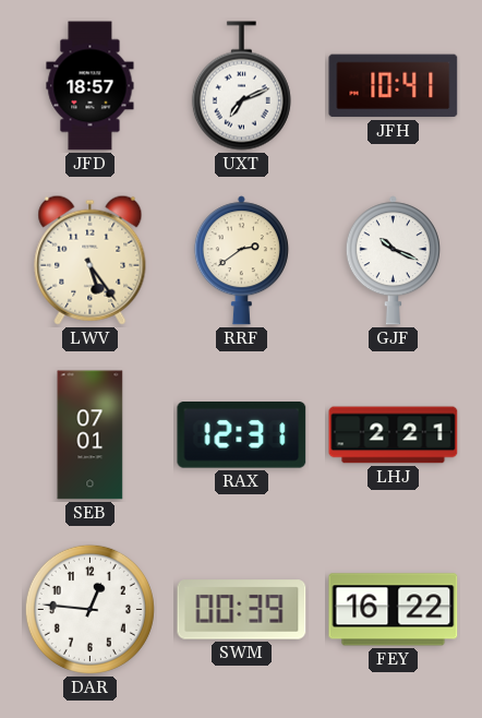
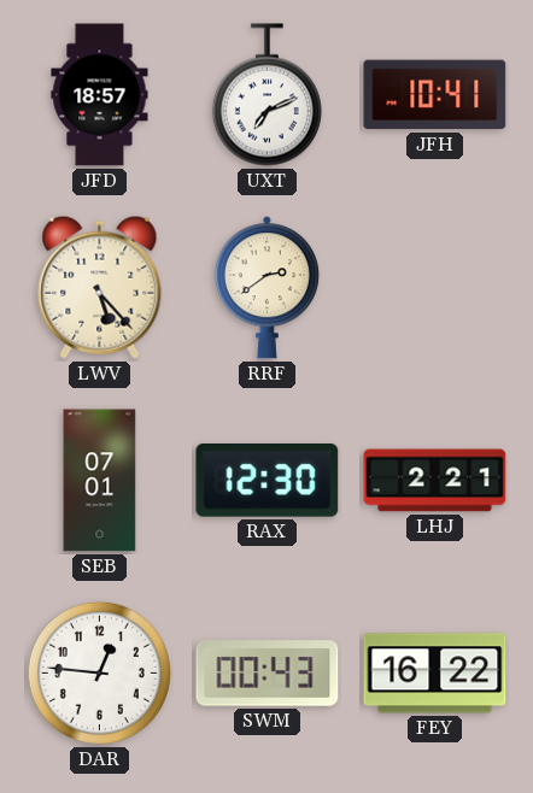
LWV: 5:24 -> 5:23 (100, 287)
GJF: 10:19 -> none (393, 261)
RAX: 12:31 -> 12:30 (268, 481)
SWM: 00:39 -> 00:43 (268, 674)
